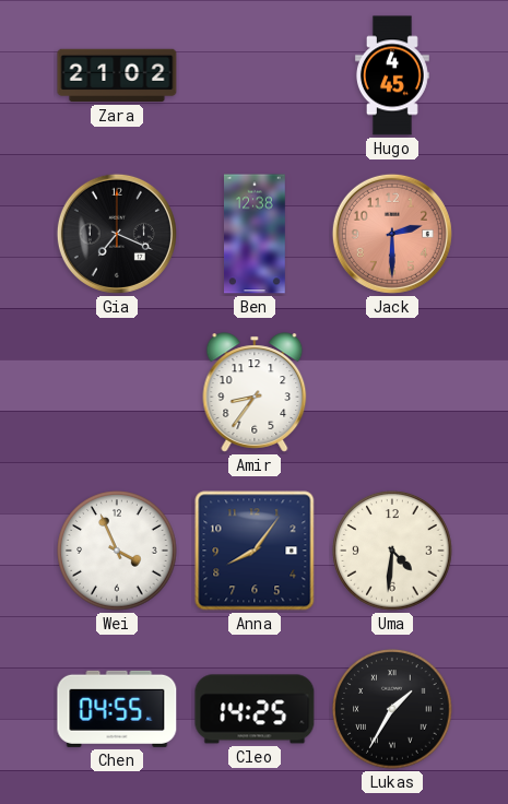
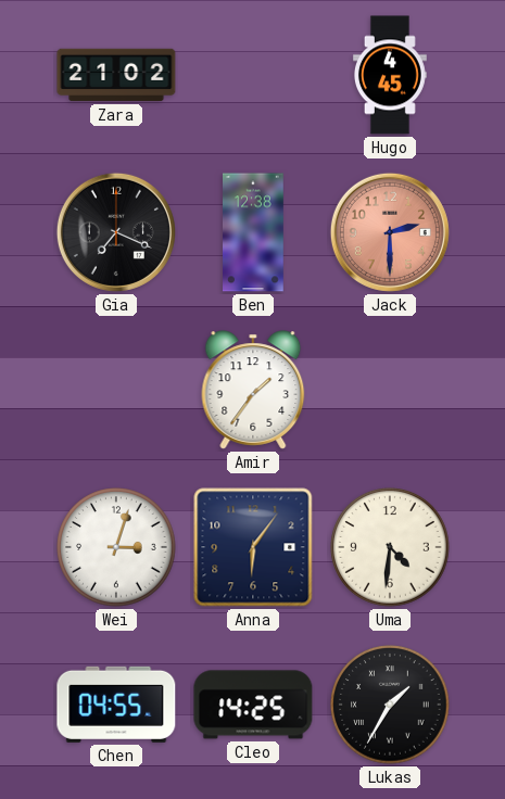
Amir: 8:36 -> 1:36 (253, 390)
Wei: 3:56 -> 3:03 (116, 547)
Anna: 8:06 -> 6:06 (253, 547)
